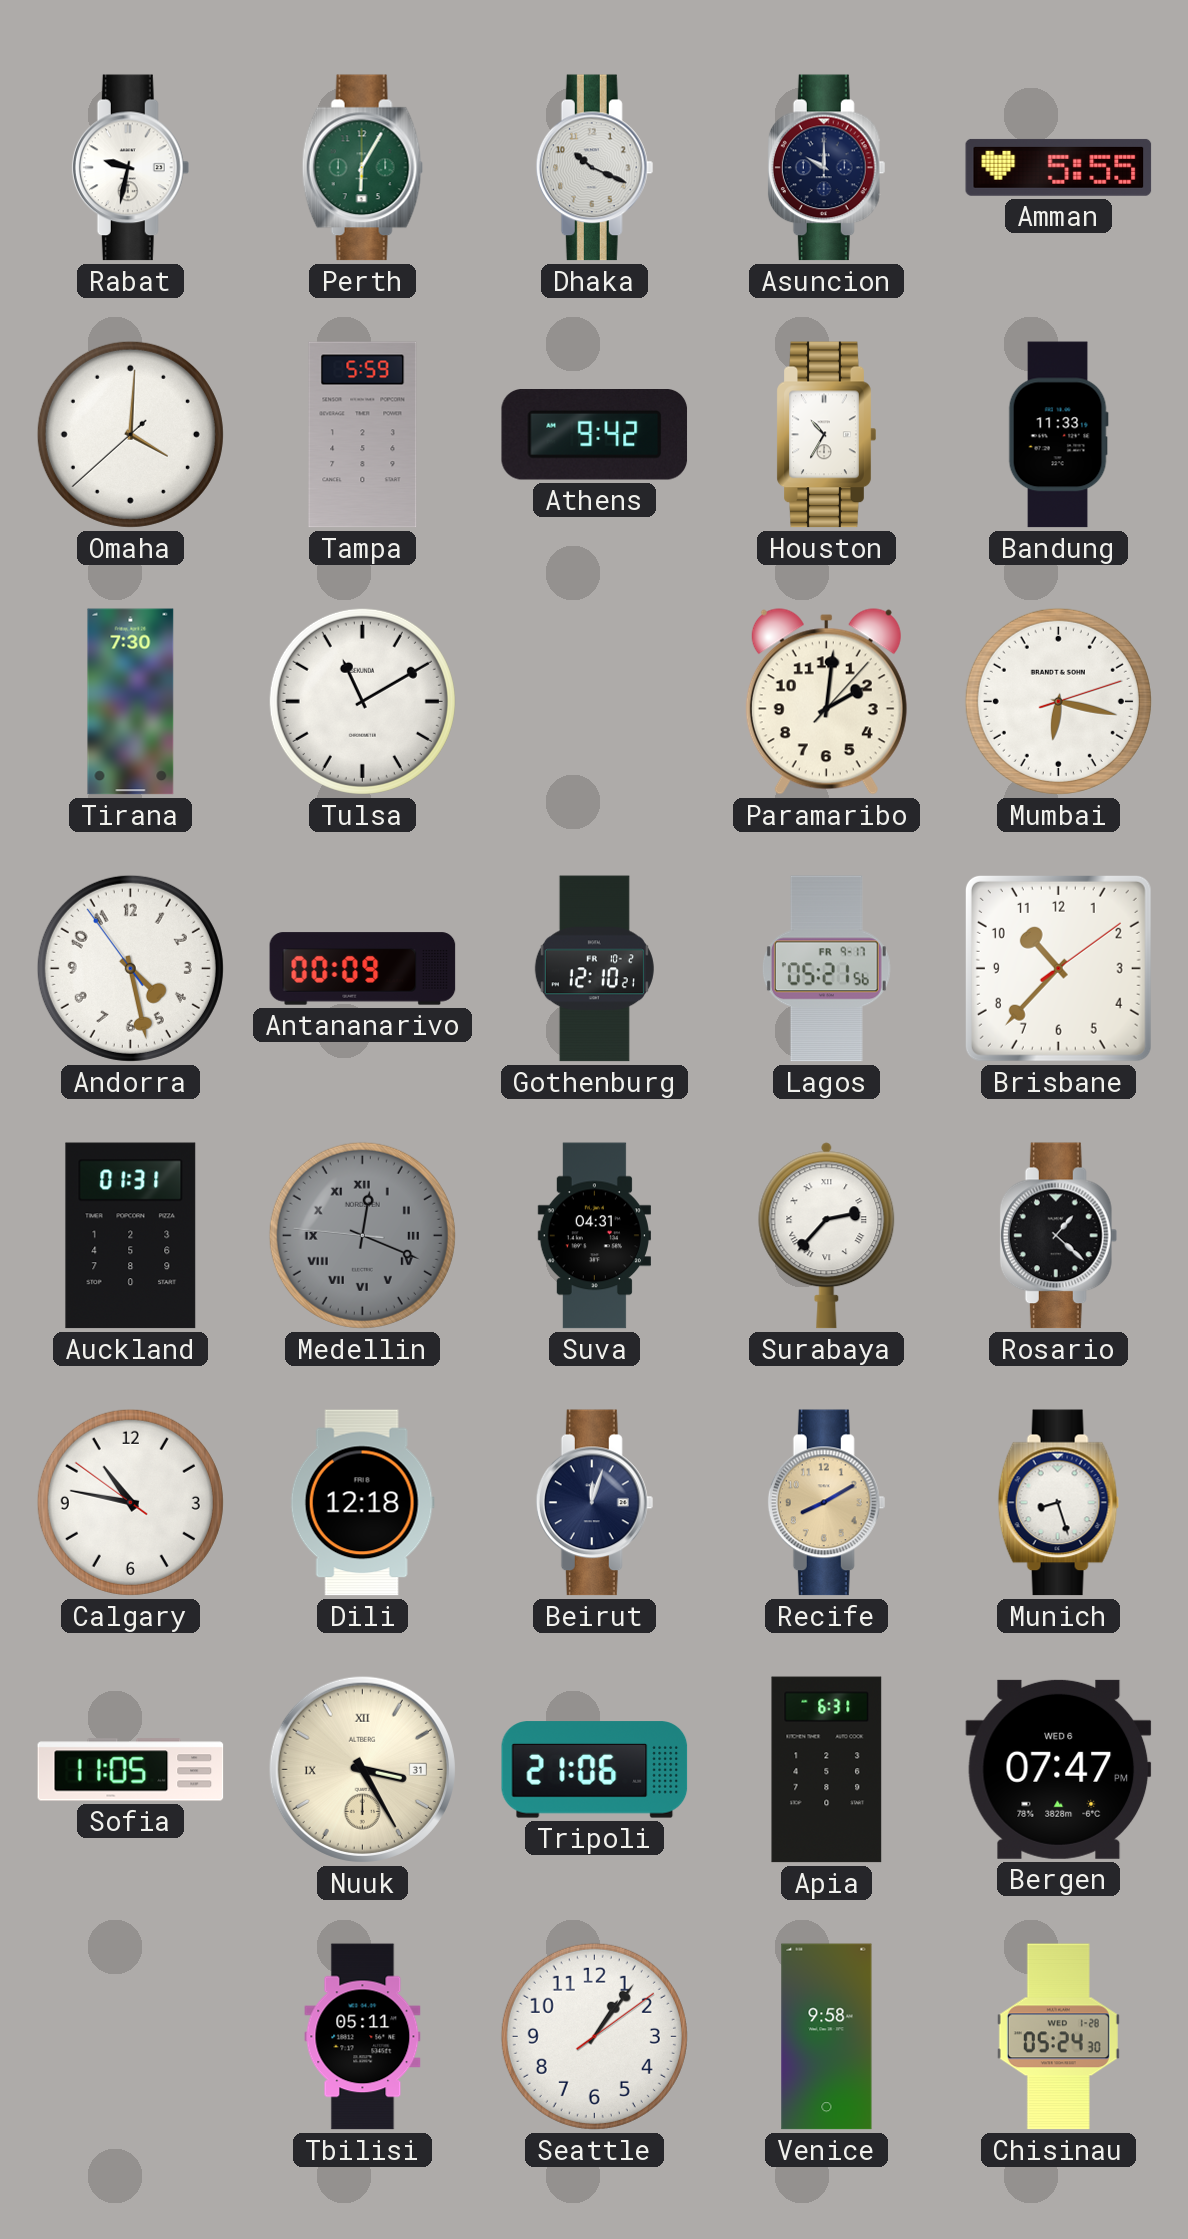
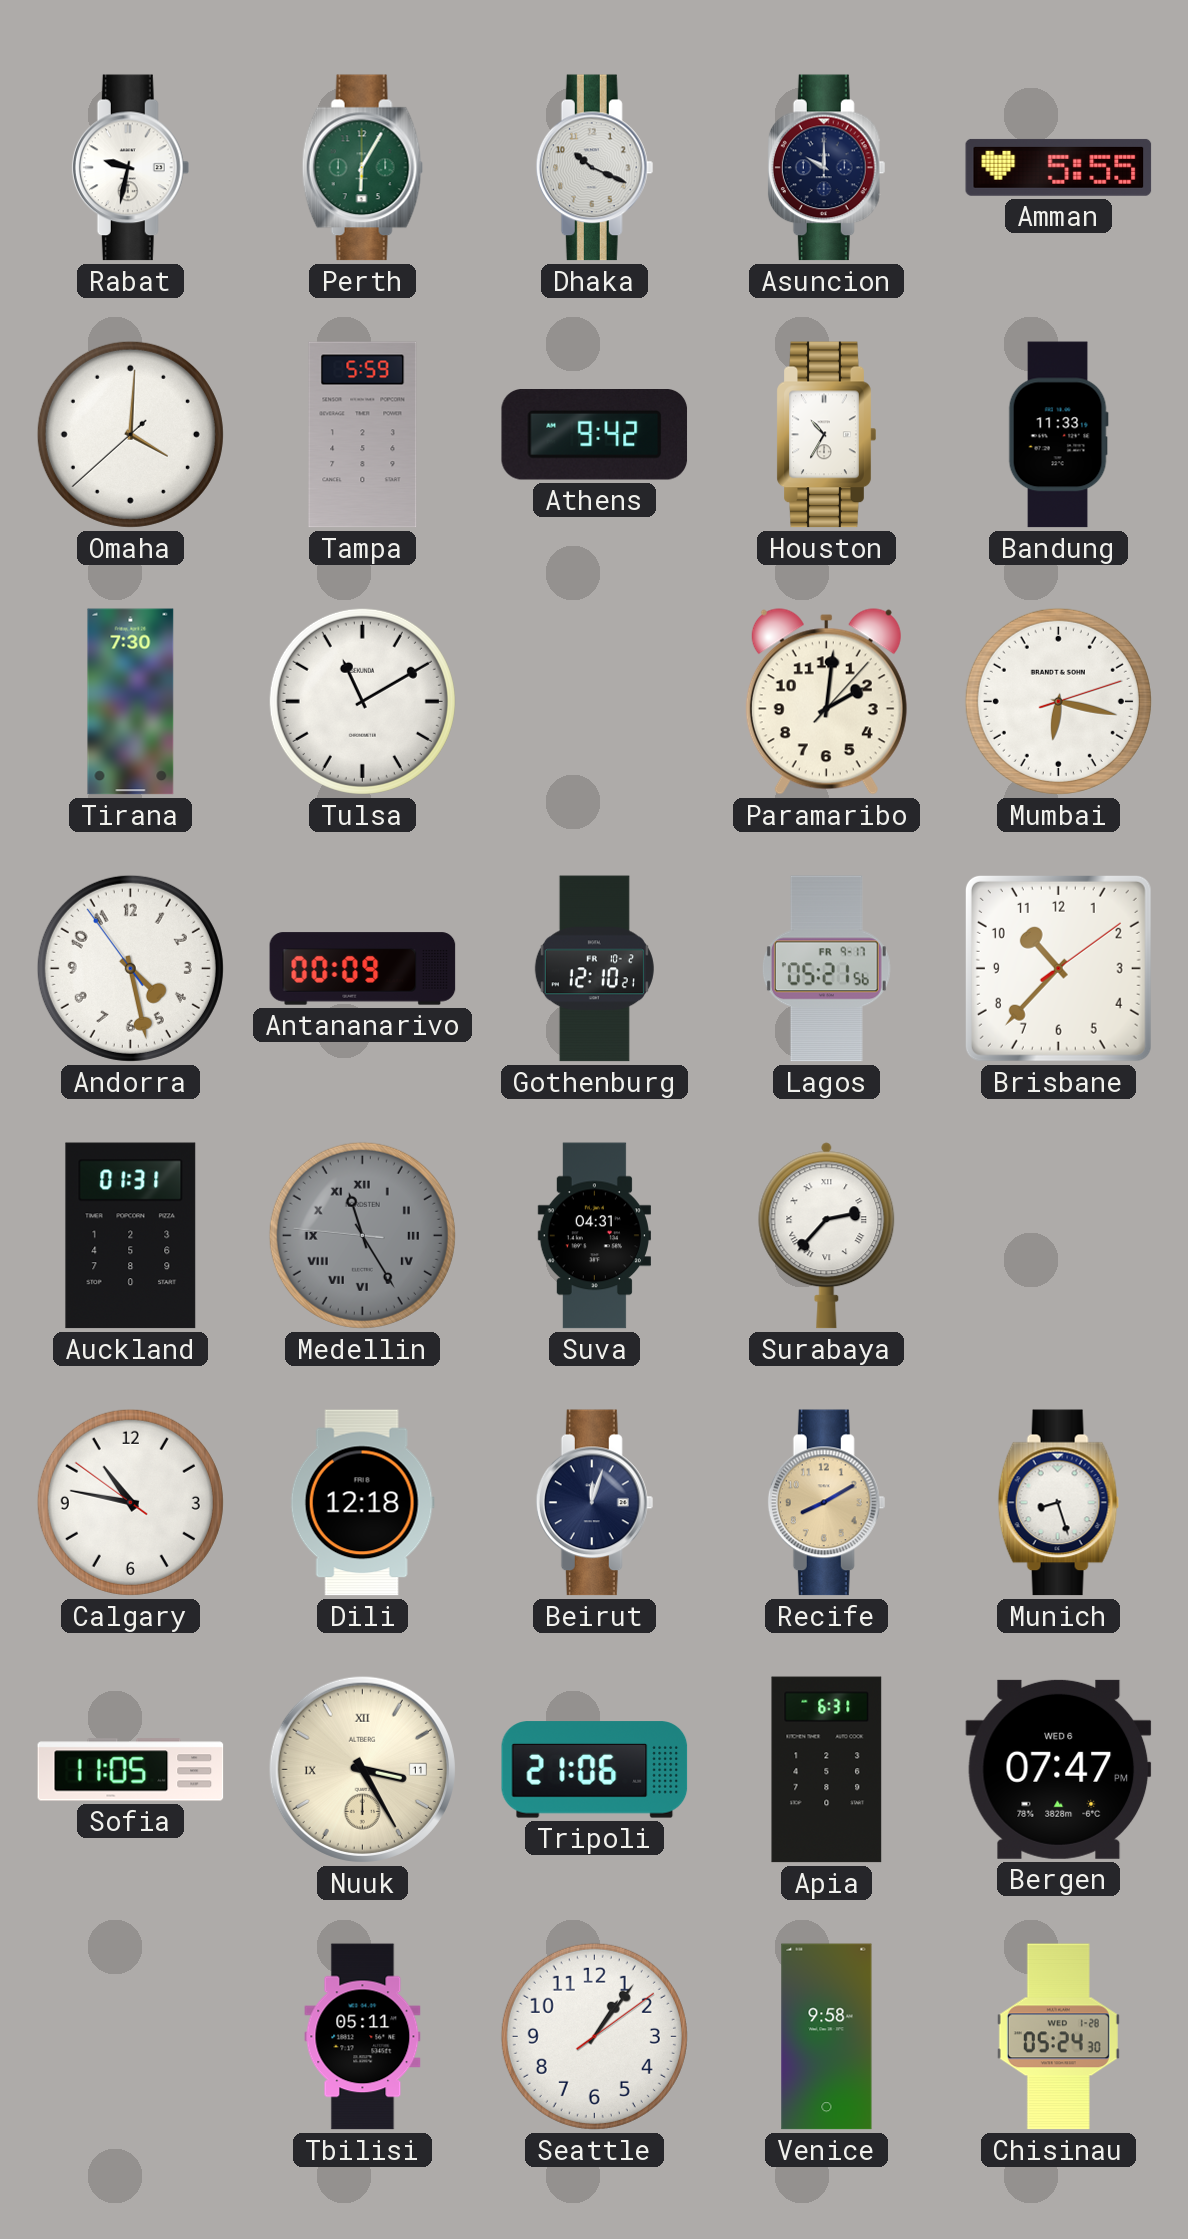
Medellin: 12:18 -> 11:24 (362, 1235)
Rosario: 1:22 -> none (1059, 1236)
Nuuk date: 31 -> 11 (362, 1769)
